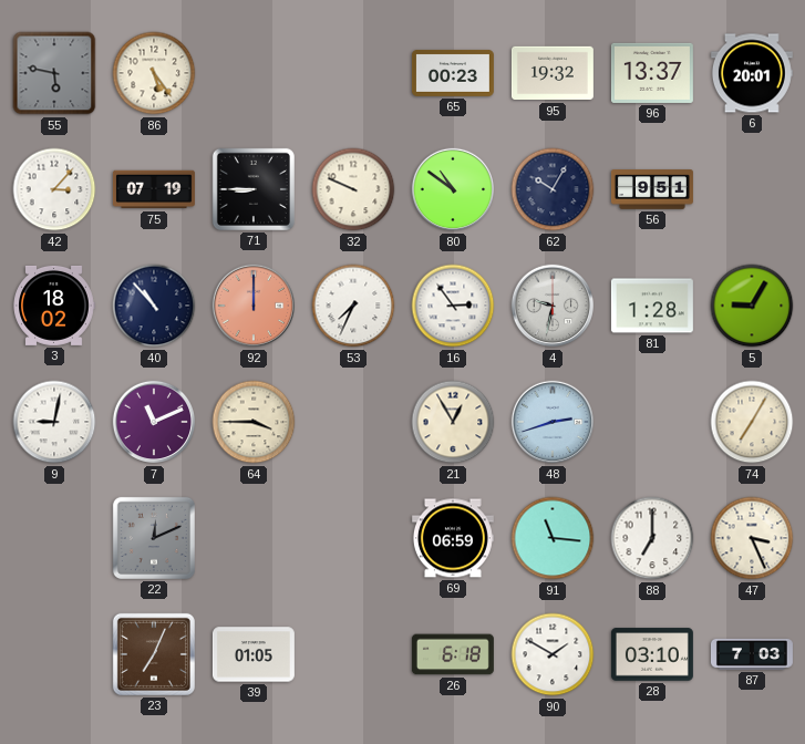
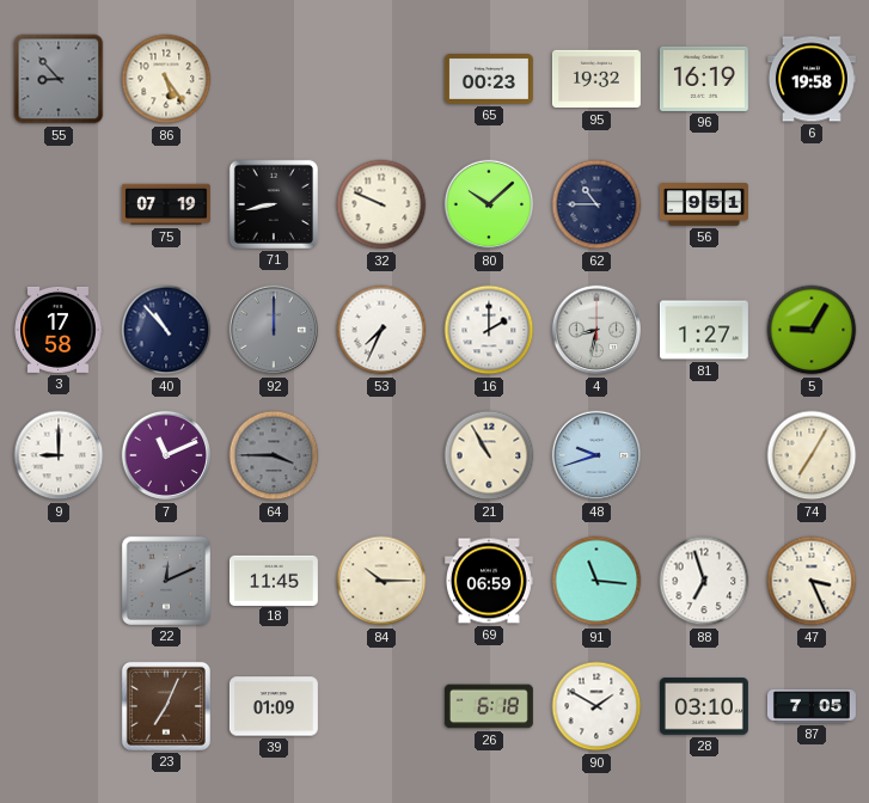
55: 5:47 -> 8:53 (59, 79)
96: 13:37 -> 16:19 (704, 79)
6: 20:01 -> 19:58 (812, 79)
42: 3:07 -> none (54, 189)
71: 8:45 -> 8:43 (274, 204)
80: 10:51 -> 10:08 (489, 204)
62: 10:05 -> 10:45 (596, 204)
3: 18:02 -> 17:58 (59, 330)
92 dial: salmon -> grey (274, 330)
16: 2:54 -> 2:00 (489, 330)
4: 9:32 -> 8:32 (596, 330)
81: 1:28 -> 1:27 (704, 330)
9: 9:02 -> 9:00 (59, 455)
64 dial: cream -> grey (274, 455)
21: 12:55 -> 10:55 (489, 455)
48: 2:42 -> 9:42 (596, 455)
18: none -> 11:45 (274, 580)
84: none -> 10:15 (381, 581)
88: 7:00 -> 6:57 (704, 581)
39: 01:05 -> 01:09 (274, 706)
87: 7:03 -> 7:05 (812, 706)
